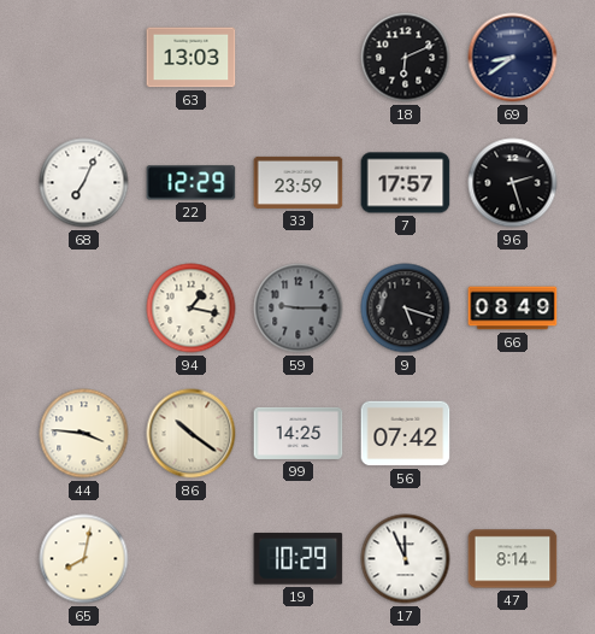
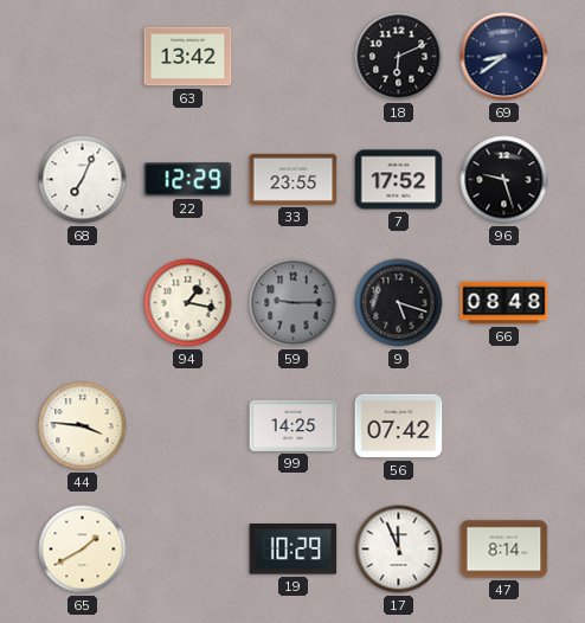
63: 13:03 -> 13:42 (188, 57)
33: 23:59 -> 23:55 (294, 179)
7: 17:57 -> 17:52 (399, 180)
96: 2:27 -> 9:27 (504, 180)
66: 08:49 -> 08:48 (504, 303)
86: 10:21 -> none (192, 434)
65: 8:02 -> 1:40 (83, 550)
